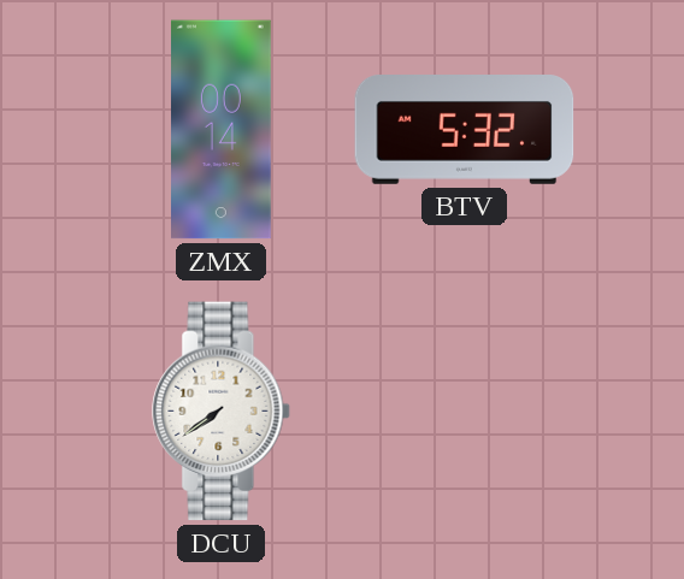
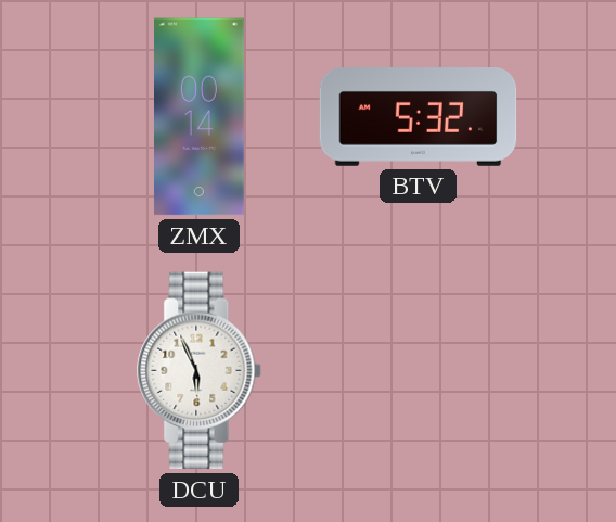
DCU: 7:39 -> 5:56 (200, 371)
